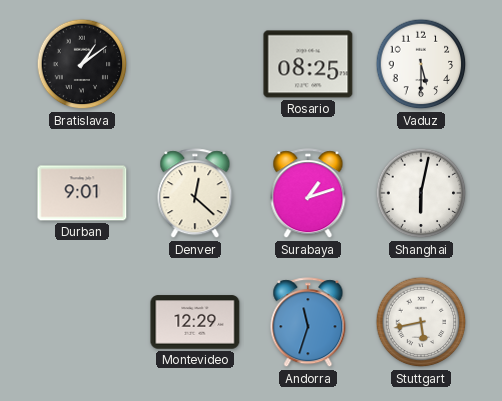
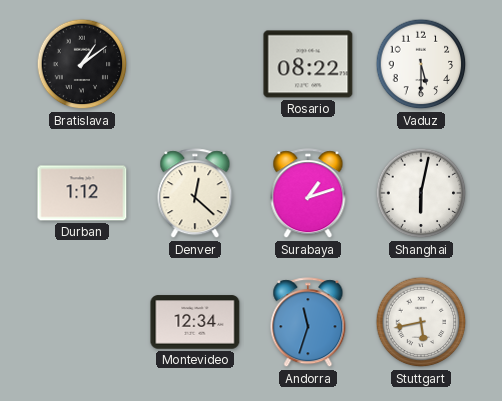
Rosario: 08:25 -> 08:22 (308, 64)
Durban: 9:01 -> 1:12 (82, 193)
Montevideo: 12:29 -> 12:34 (195, 322)
